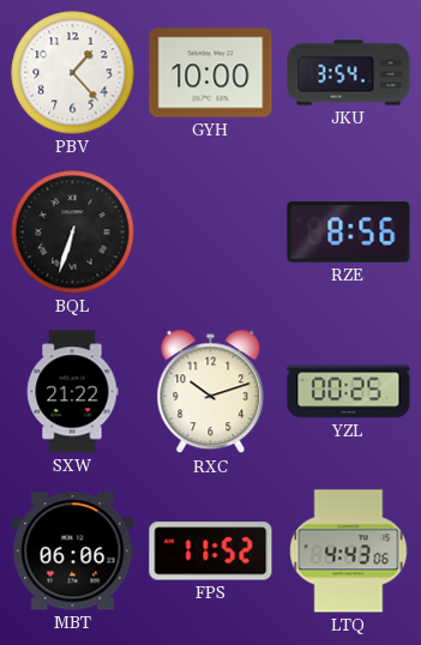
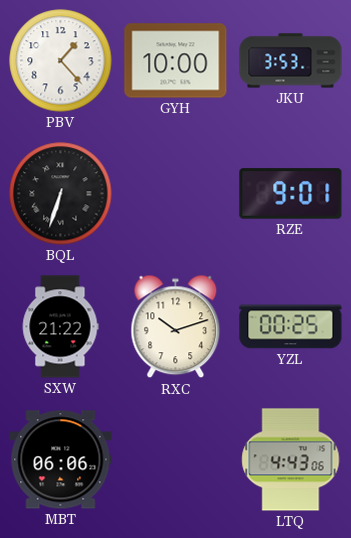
JKU: 3:54 -> 3:53 (291, 61)
RZE: 8:56 -> 9:01 (291, 194)
FPS: 11:52 -> none (211, 551)
